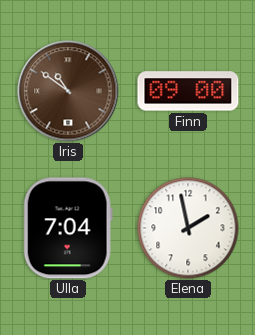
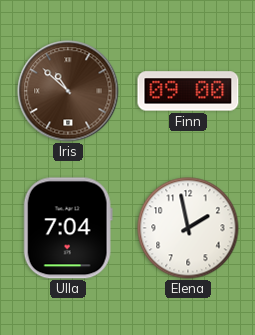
Iris: 10:51 -> 10:52 (68, 91)
